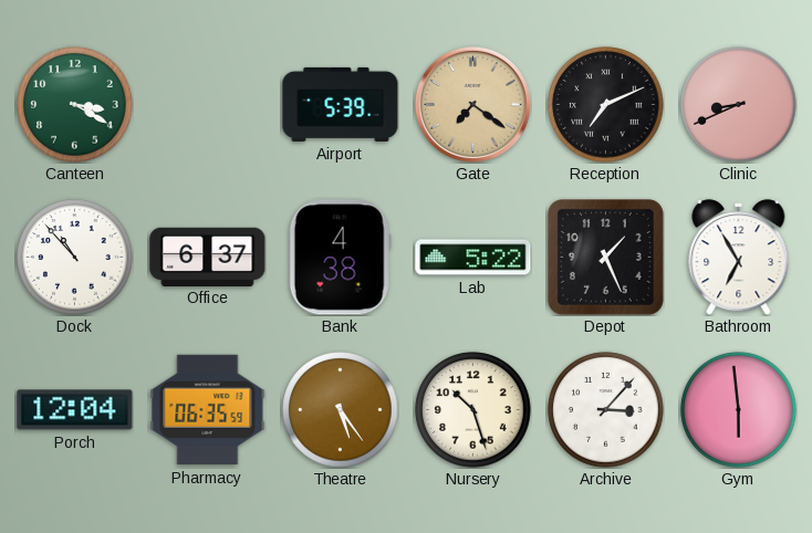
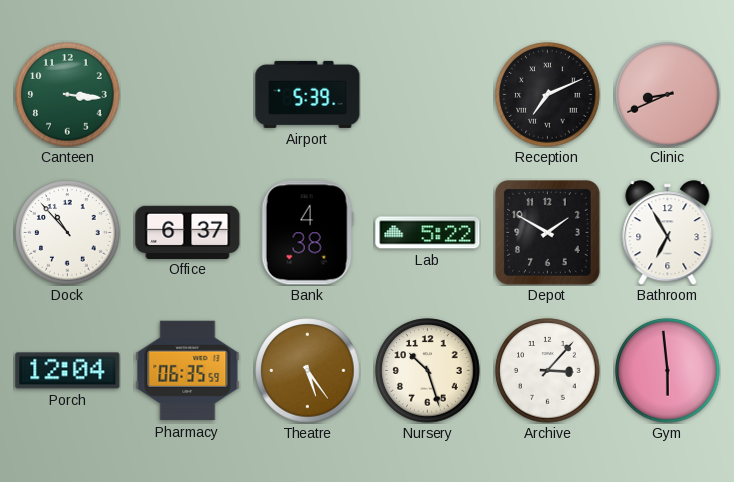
Canteen: 3:20 -> 3:16 (68, 95)
Gate: 7:21 -> none (472, 104)
Depot: 1:26 -> 1:50 (548, 233)
